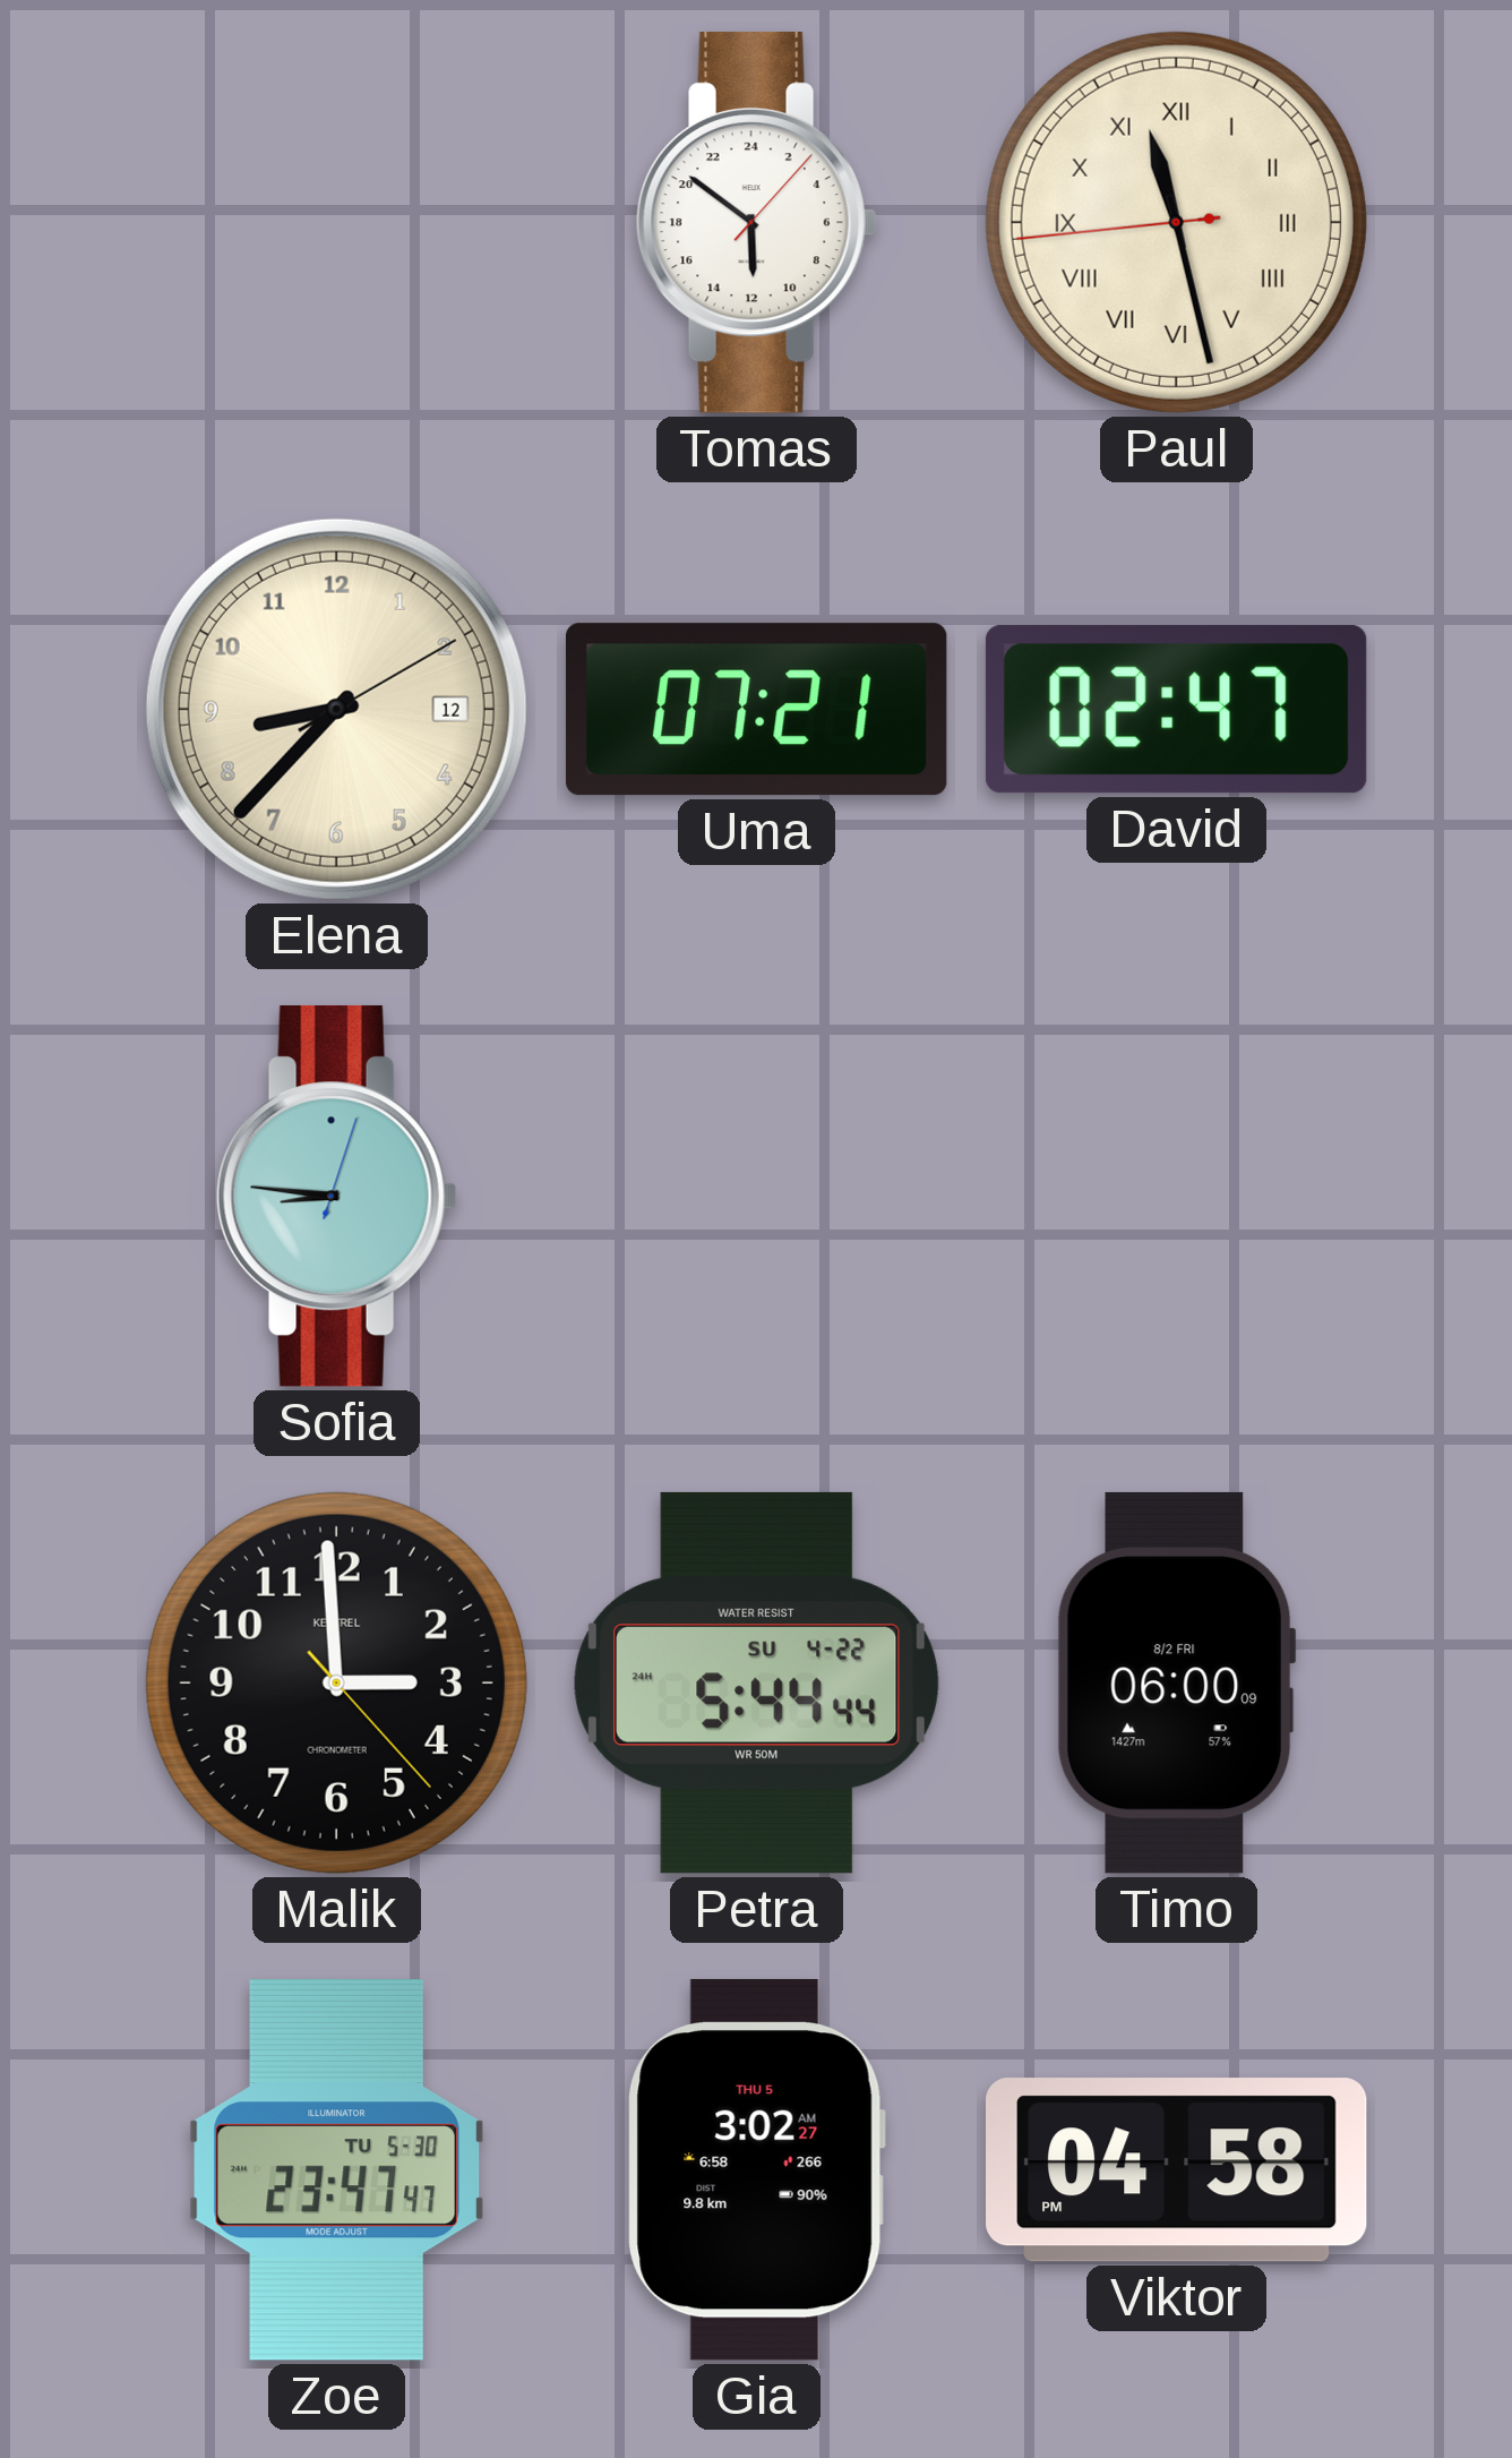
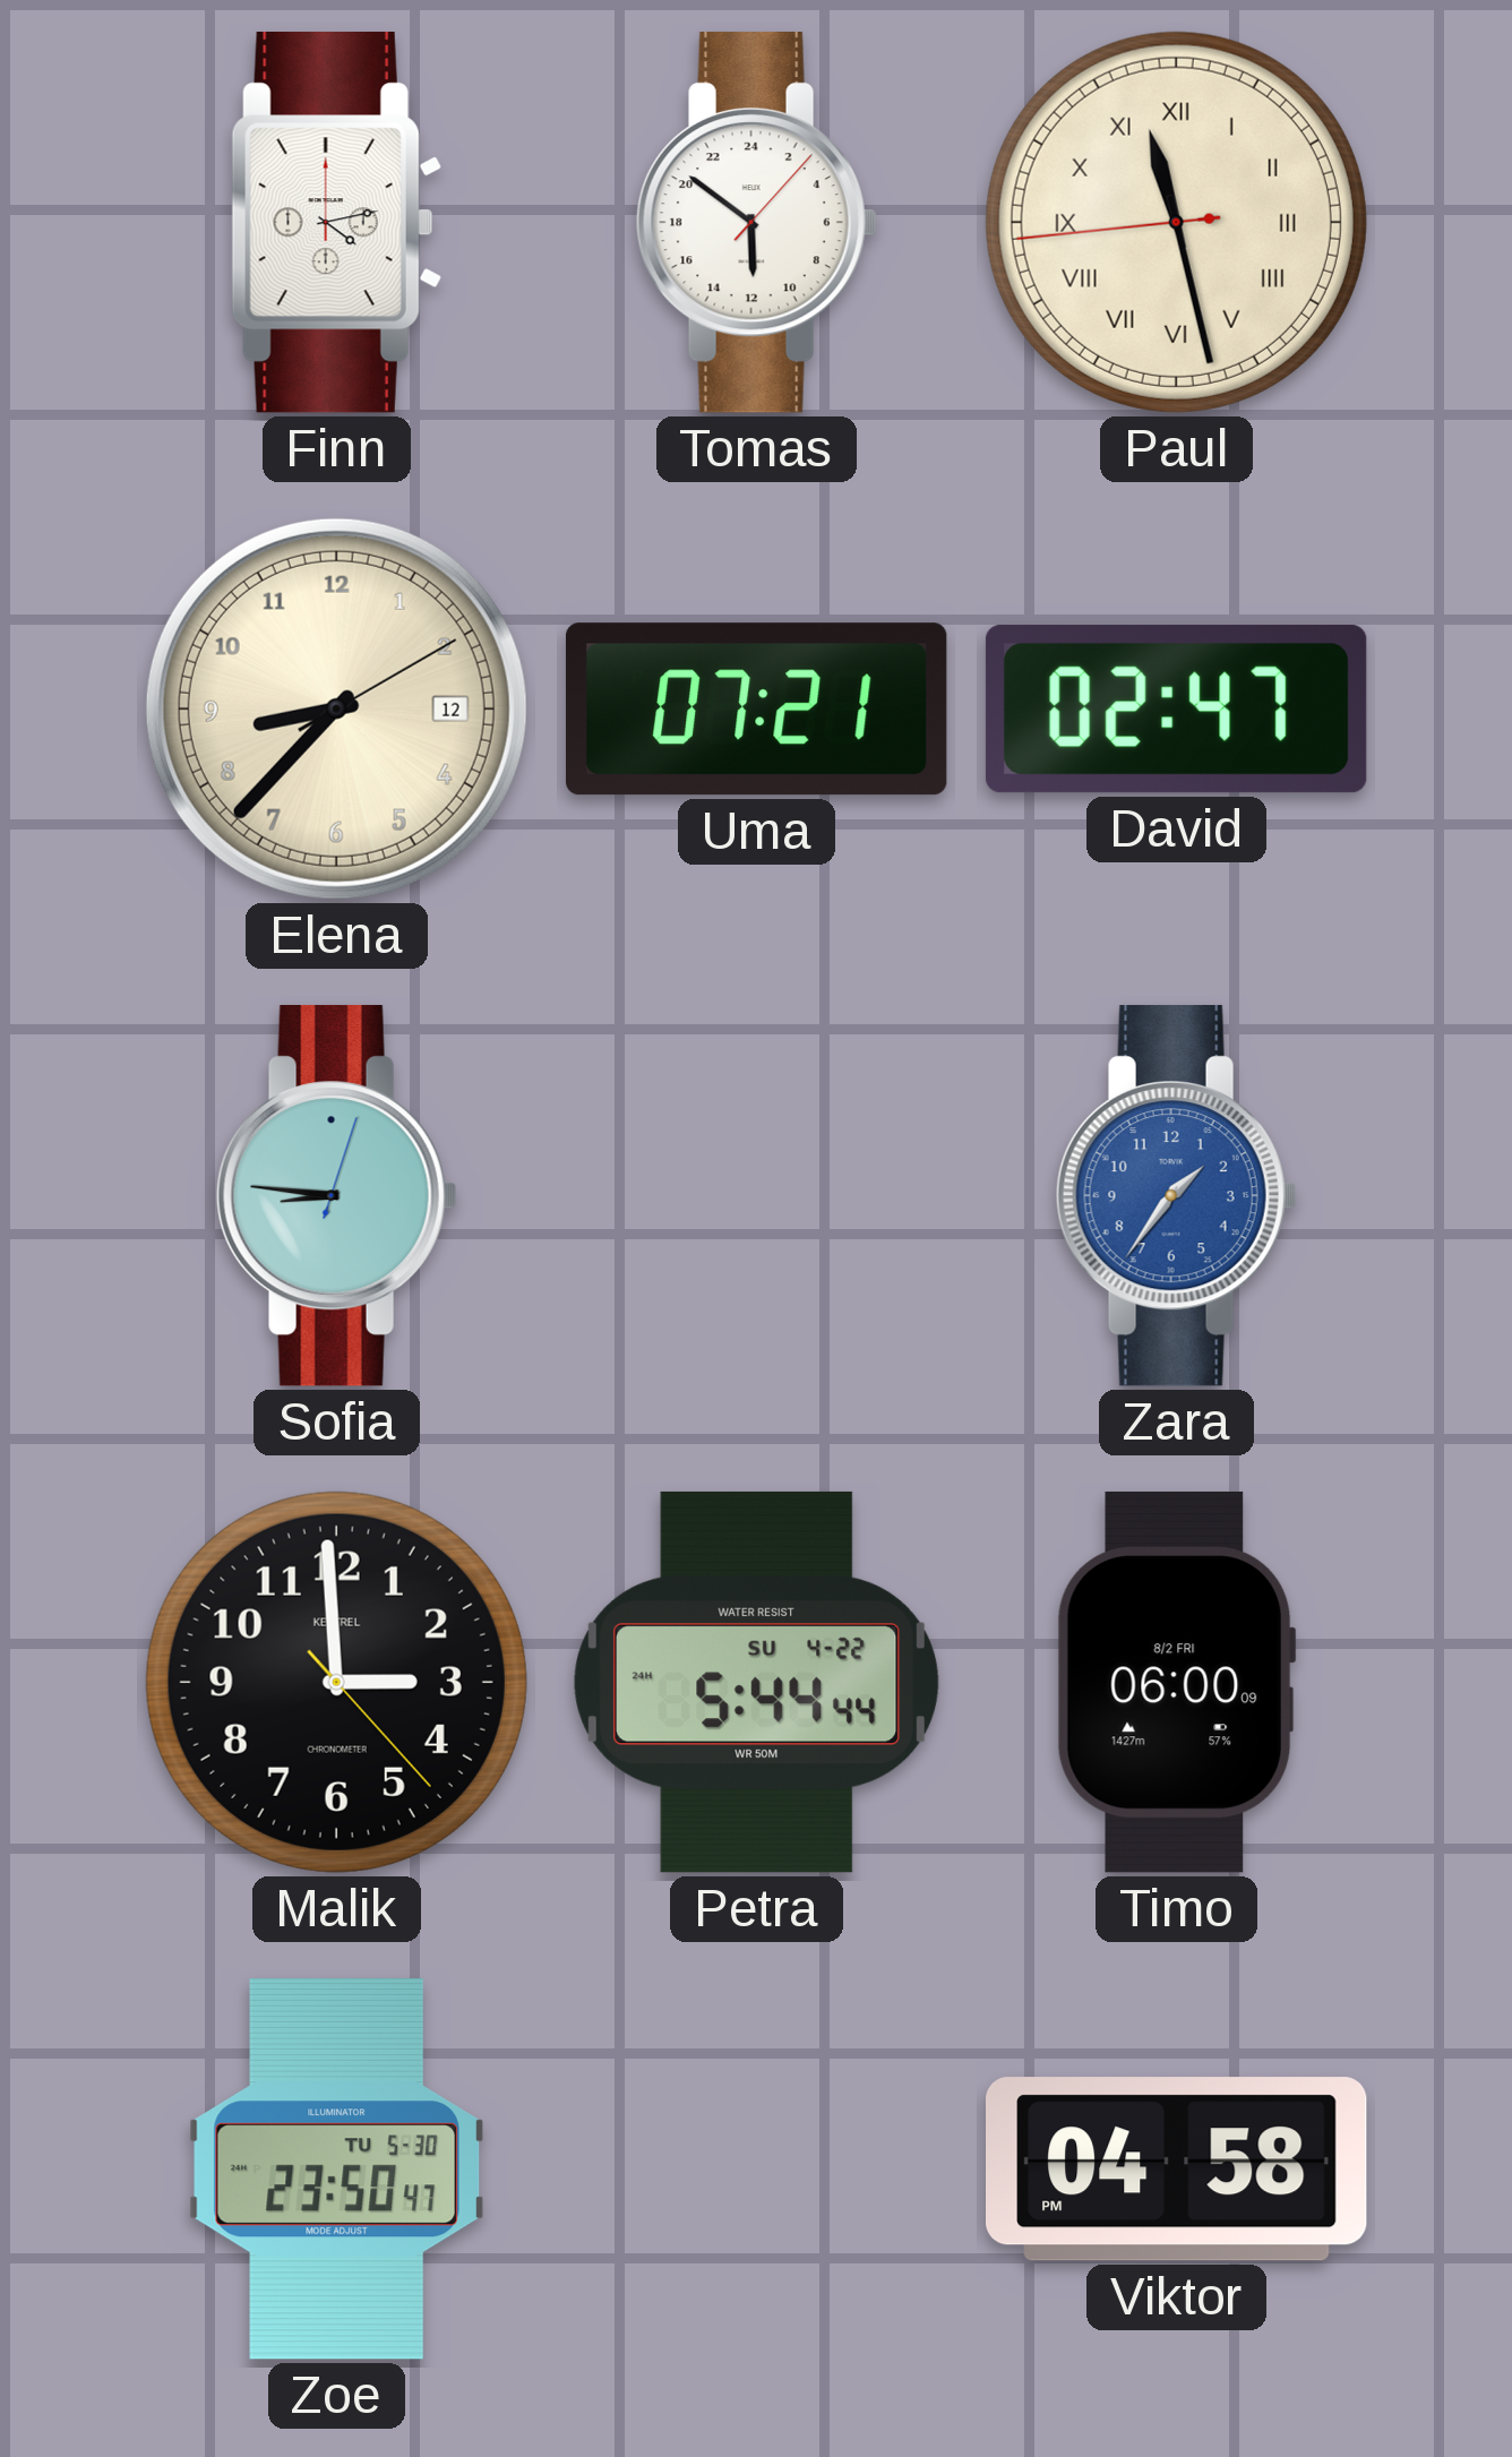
Finn: none -> 4:13 (336, 222)
Zara: none -> 1:36 (1176, 1195)
Zoe: 23:47 -> 23:50 (336, 2170)
Gia: 3:02 -> none (756, 2169)
